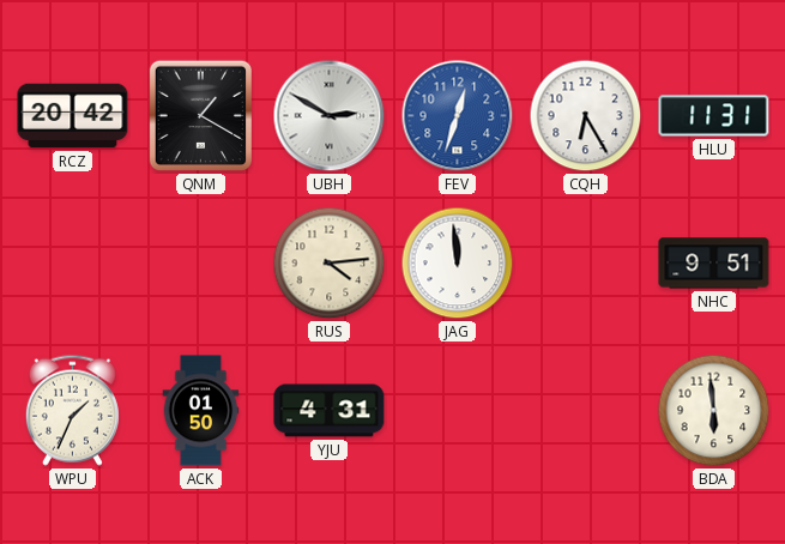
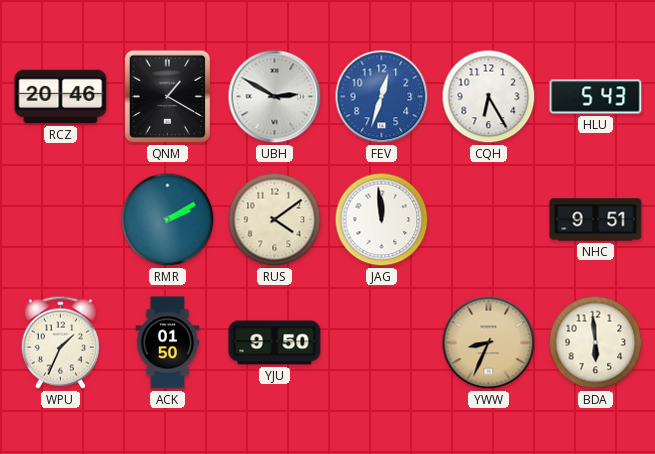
RCZ: 20:42 -> 20:46 (61, 97)
HLU: 11:31 -> 5:43 (596, 97)
RMR: none -> 2:10 (168, 220)
RUS: 4:14 -> 4:09 (275, 220)
YJU: 4:31 -> 9:50 (275, 343)
YWW: none -> 8:34 (489, 343)
